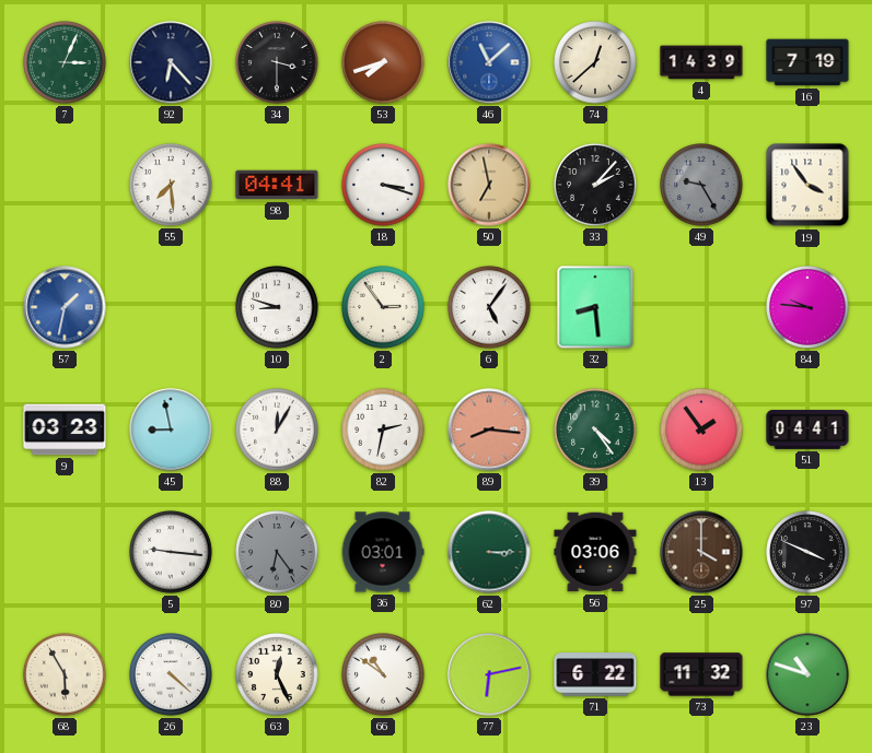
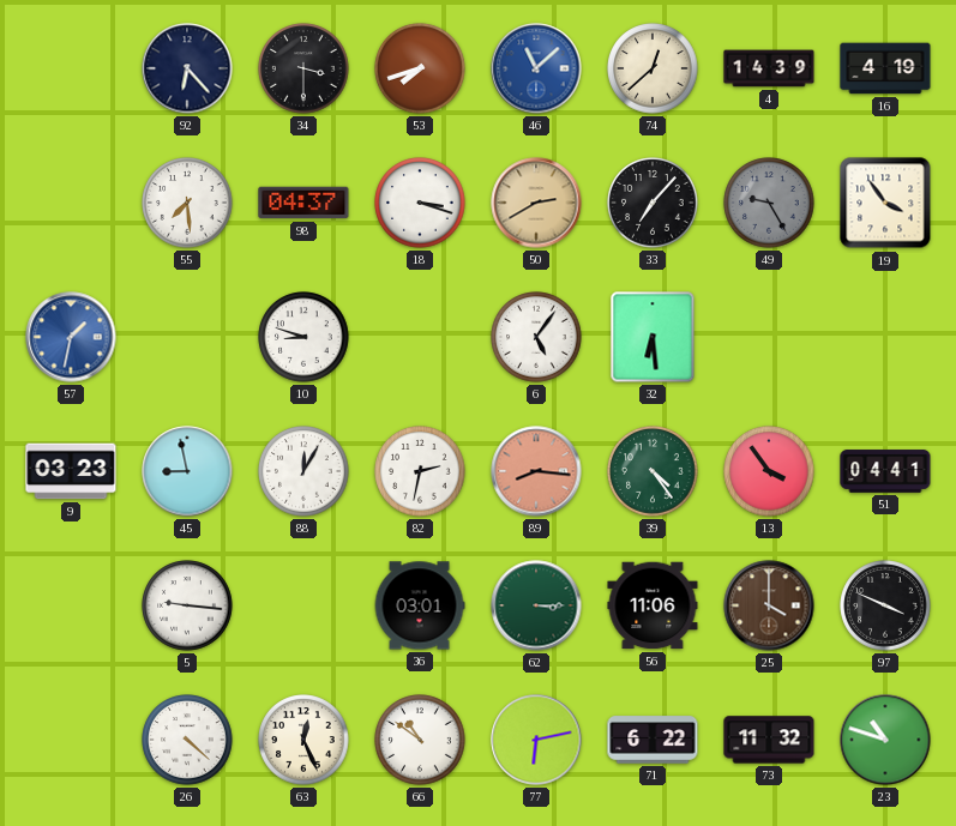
7: 3:04 -> none (65, 62)
16: 7:19 -> 4:19 (885, 68)
98: 04:41 -> 04:37 (303, 203)
50: 6:58 -> 2:40 (536, 203)
33: 2:07 -> 7:07 (653, 203)
2: 2:54 -> none (383, 307)
32: 8:29 -> 6:29 (653, 337)
84: 9:46 -> none (807, 307)
13: 1:54 -> 3:54 (769, 471)
80: 6:24 -> none (277, 552)
56: 03:06 -> 11:06 (653, 605)
68: 5:55 -> none (65, 674)
